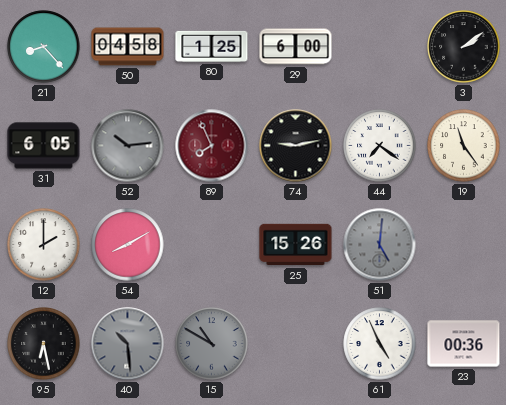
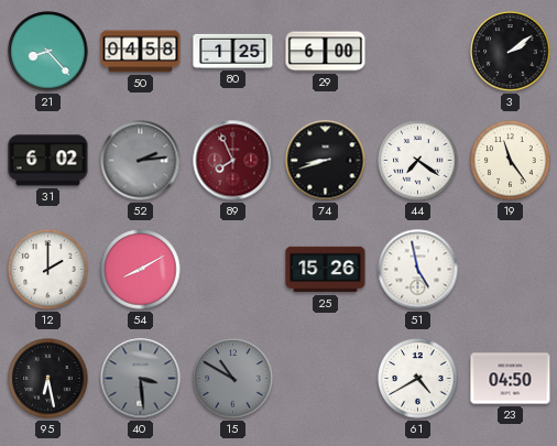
31: 6:05 -> 6:02 (48, 161)
52: 10:14 -> 2:14 (141, 161)
74: 9:13 -> 8:42 (326, 161)
51: 5:01 -> 4:58 (418, 270)
51 dial: grey -> white (418, 270)
40: 10:29 -> 3:29 (141, 379)
61: 4:56 -> 4:40 (418, 379)
23: 00:36 -> 04:50 (511, 379)
